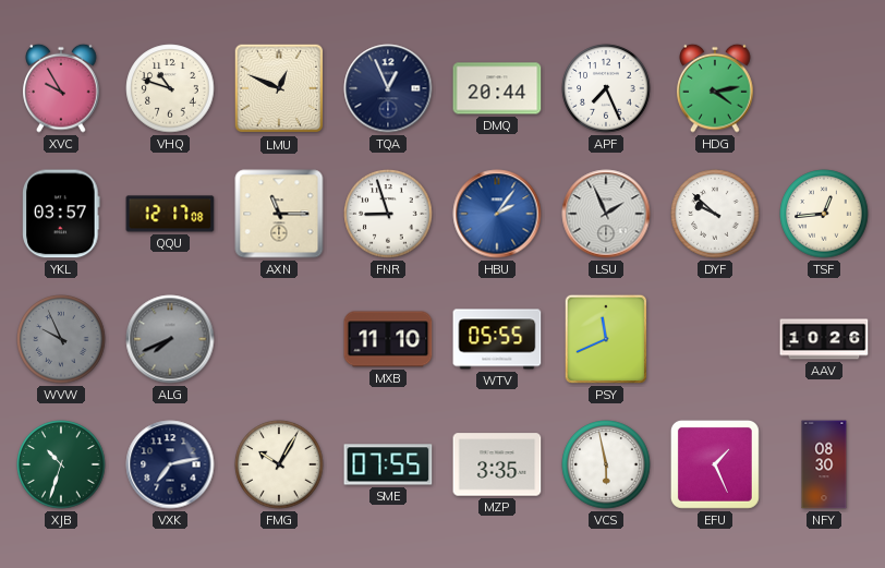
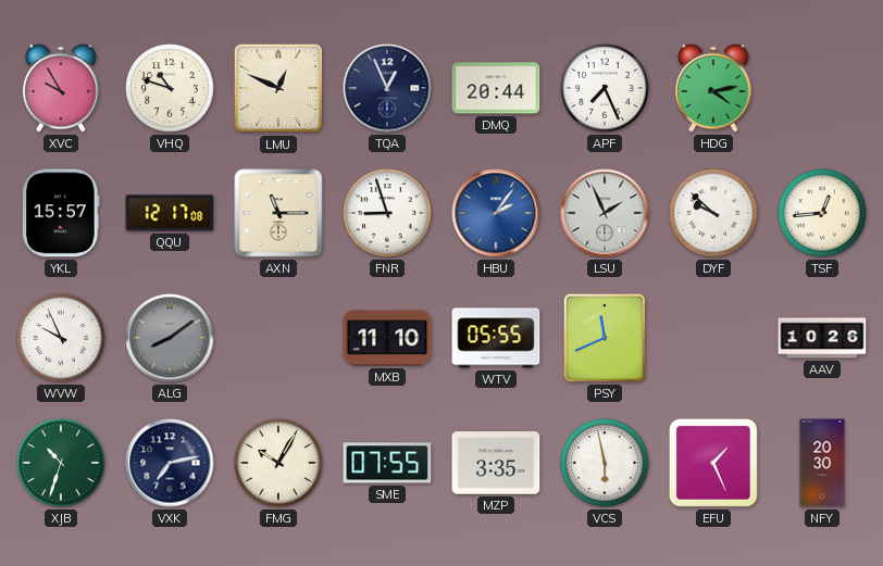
YKL: 03:57 -> 15:57 (61, 213)
WVW dial: grey -> white (61, 338)
ALG: 7:41 -> 8:09 (170, 338)
NFY: 08:30 -> 20:30 (822, 463)
